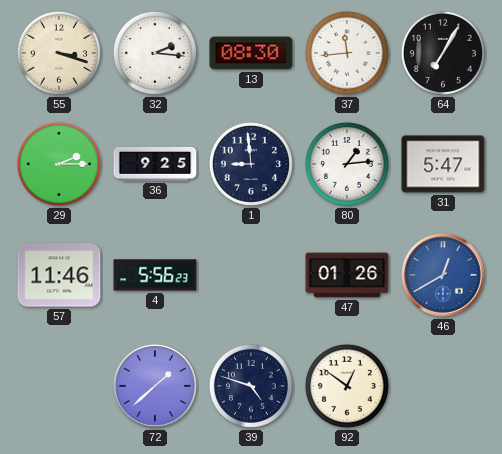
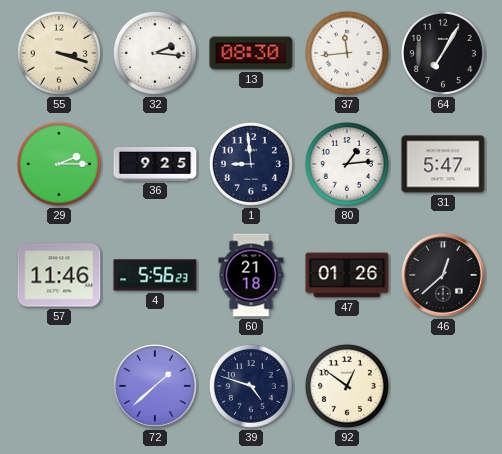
60: none -> 21:18 (251, 275)
46: 12:40 -> 12:38 (444, 276)
46 dial: blue -> black (444, 276)
